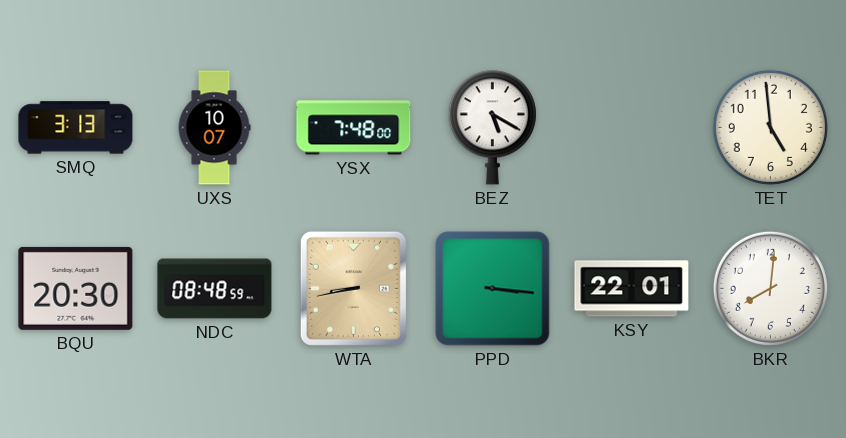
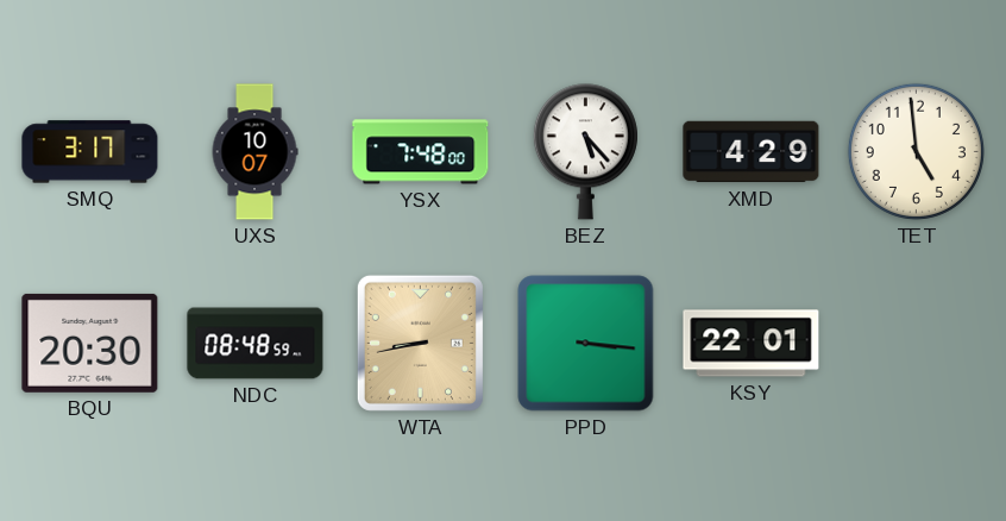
SMQ: 3:13 -> 3:17 (90, 152)
BEZ: 5:20 -> 5:23 (585, 152)
XMD: none -> 4:29 (752, 152)
BKR: 8:01 -> none (770, 288)
